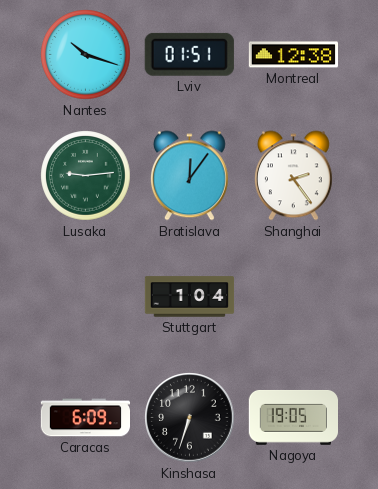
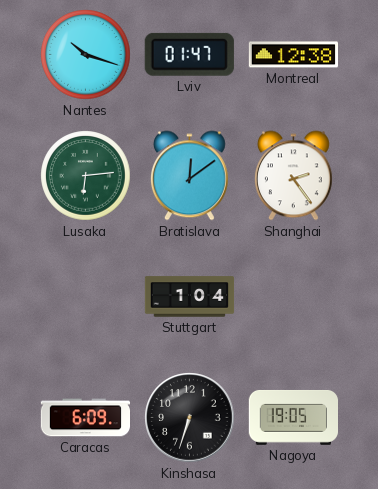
Lviv: 01:51 -> 01:47 (189, 54)
Lusaka: 9:14 -> 6:14 (86, 176)
Bratislava: 12:06 -> 12:09 (189, 176)
